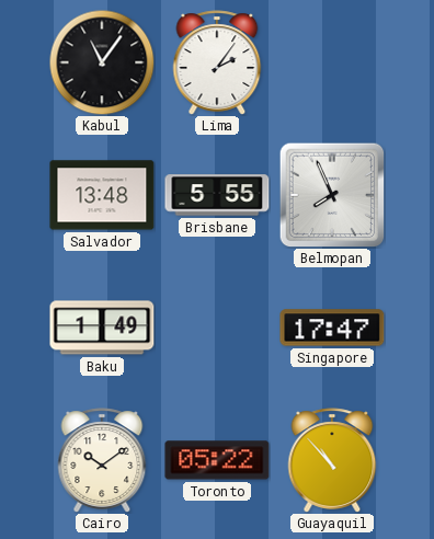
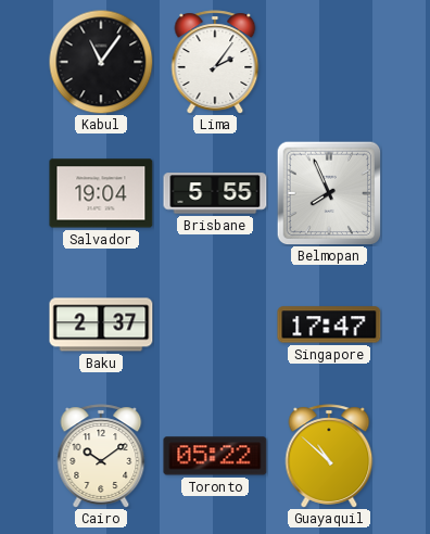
Salvador: 13:48 -> 19:04 (101, 193)
Baku: 1:49 -> 2:37 (101, 325)
Guayaquil: 10:53 -> 10:52 (329, 456)
